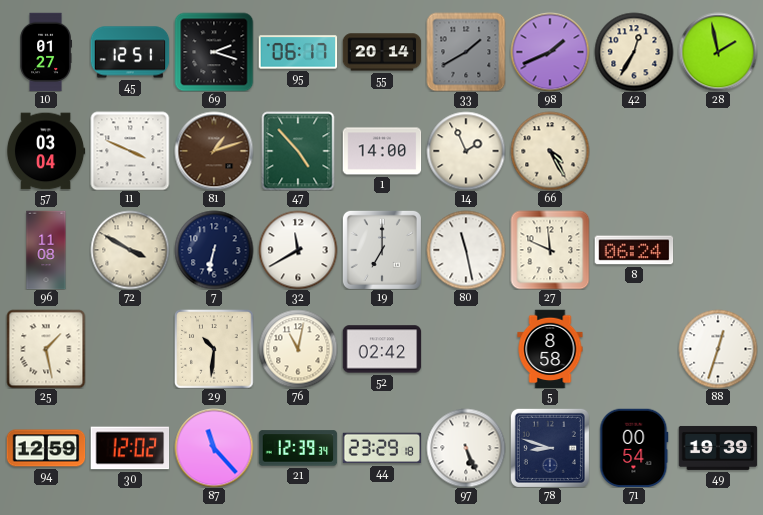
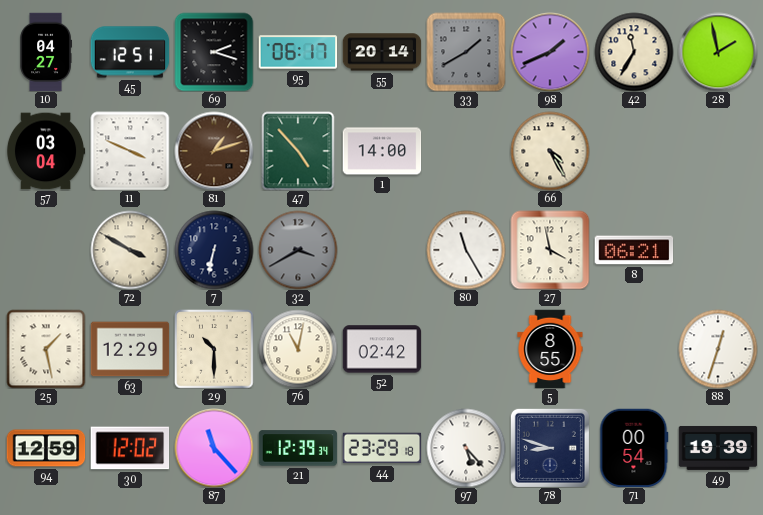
10: 01:27 -> 04:27 (45, 52)
42: 12:35 -> 11:35 (634, 52)
14: 1:56 -> none (466, 151)
96: 11:08 -> none (46, 250)
32: 11:40 -> 3:40 (298, 250)
32 dial: white -> grey (298, 250)
19: 7:00 -> none (382, 250)
80: 11:28 -> 11:25 (466, 250)
27: 11:49 -> 3:58 (550, 250)
8: 06:24 -> 06:21 (634, 250)
63: none -> 12:29 (130, 349)
29: 10:31 -> 10:30 (214, 349)
5: 8:58 -> 8:55 (550, 349)
97: 5:26 -> 5:23 (466, 448)
